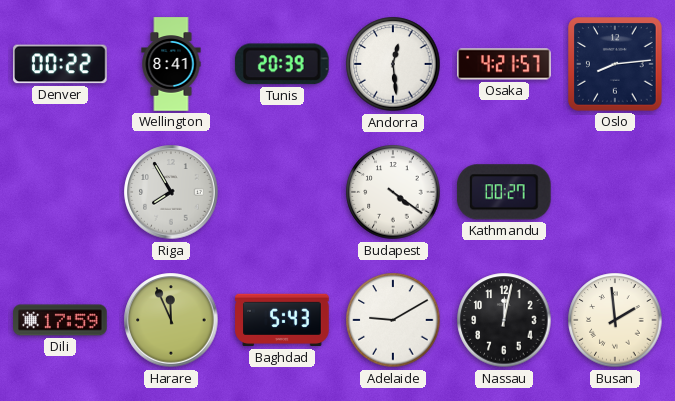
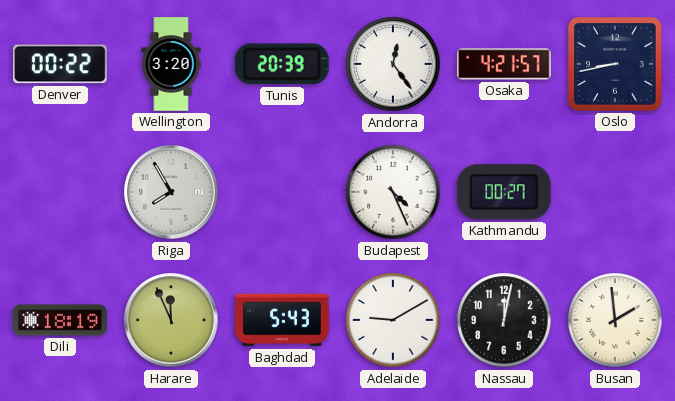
Wellington: 8:41 -> 3:20 (171, 64)
Andorra: 12:29 -> 12:24 (393, 64)
Oslo: 8:14 -> 8:43 (615, 64)
Budapest: 4:21 -> 4:26 (393, 192)
Dili: 17:59 -> 18:19 (60, 320)
